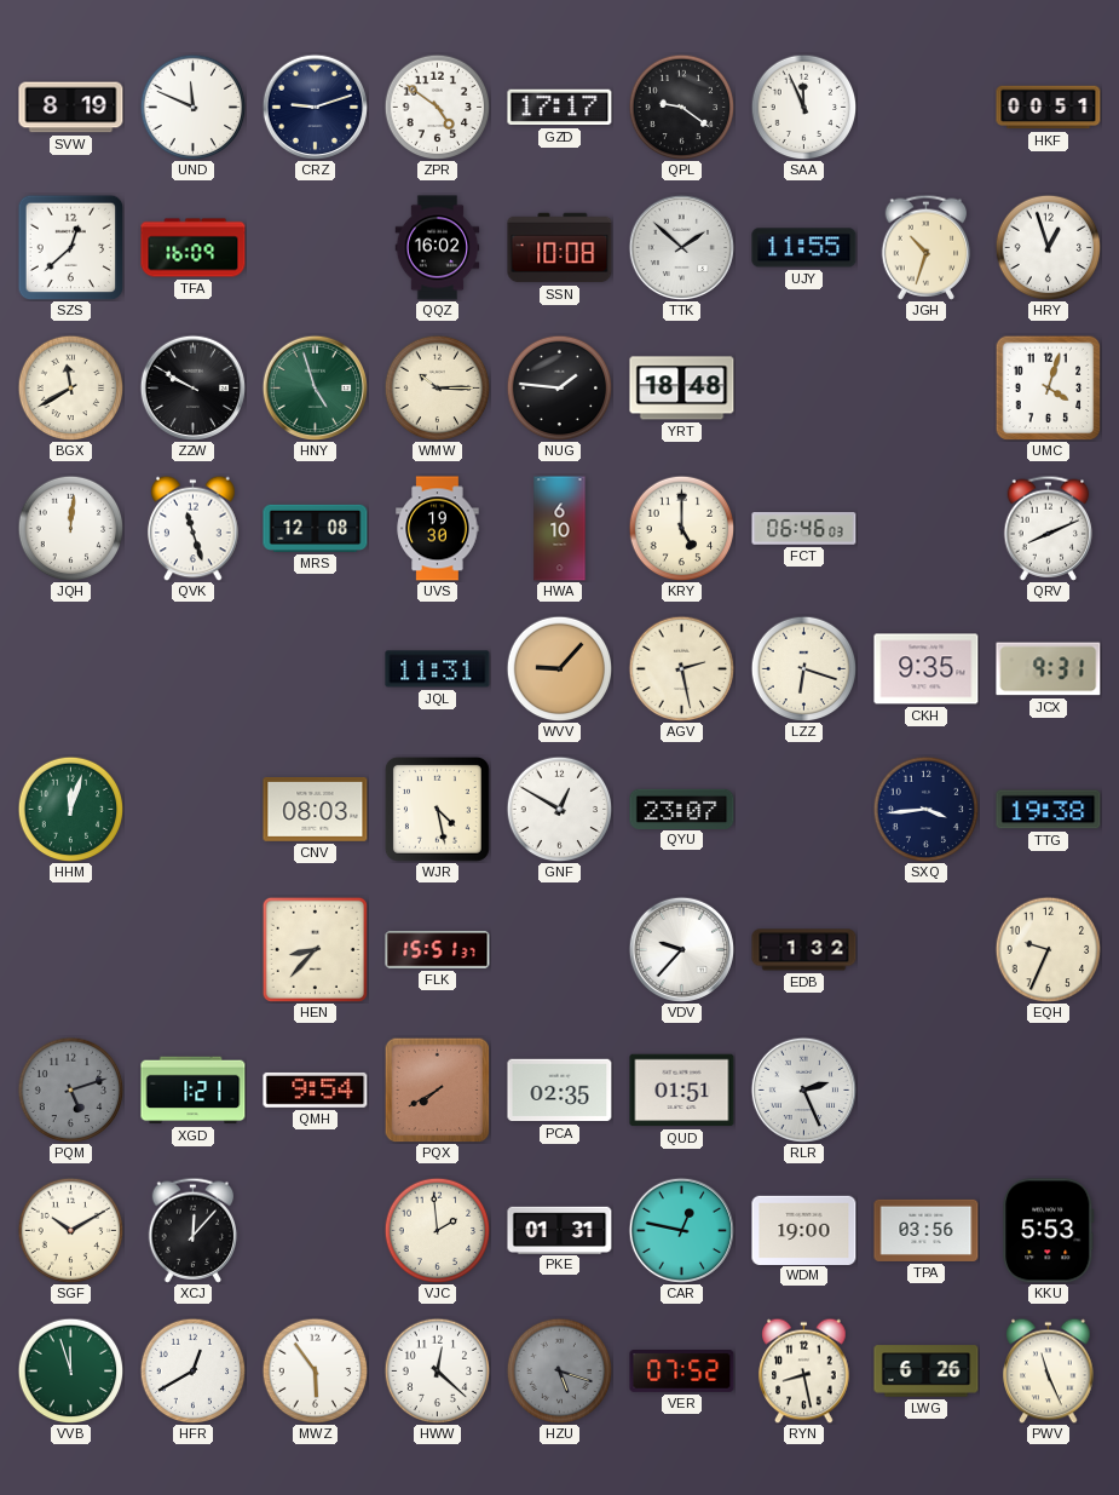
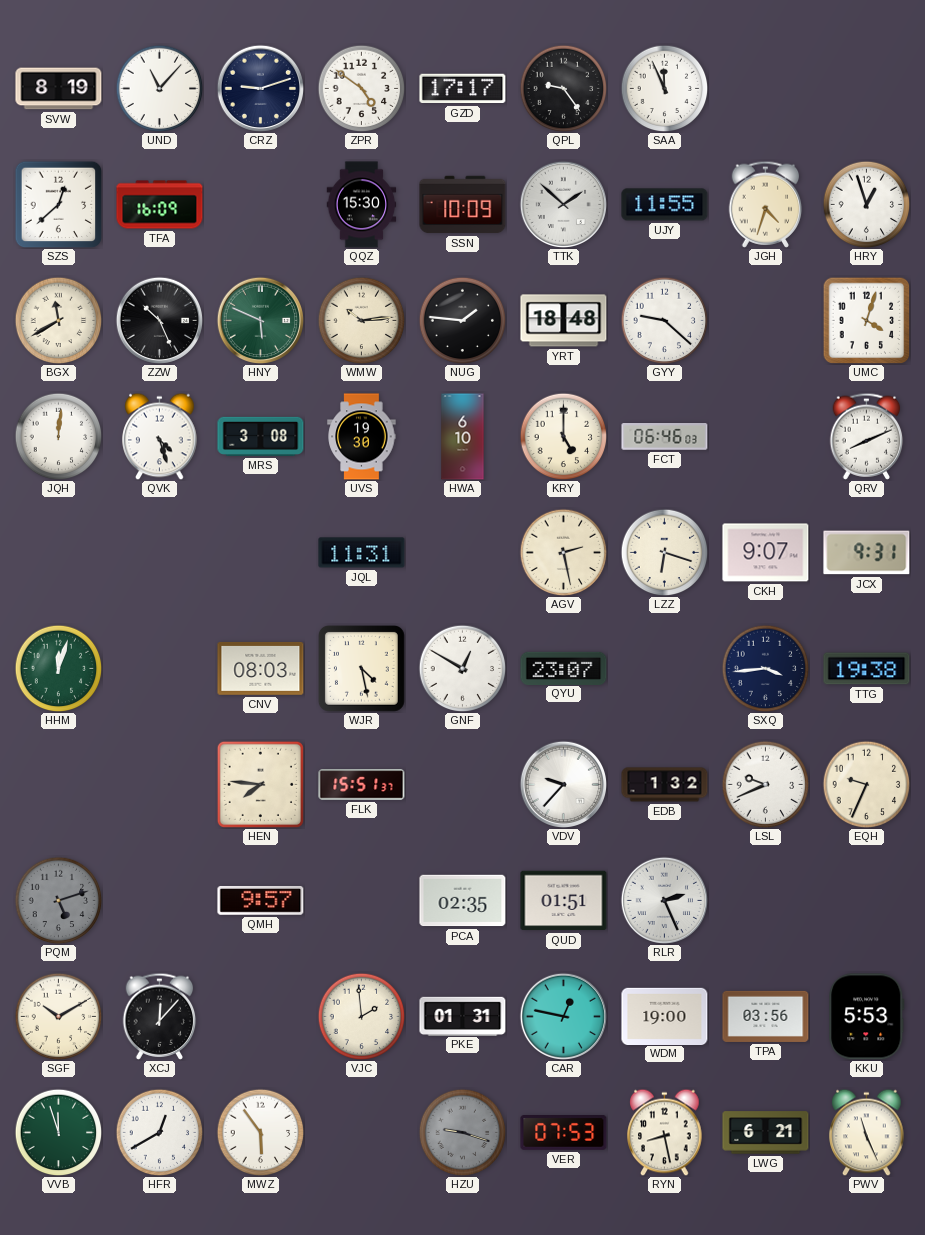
UND: 11:49 -> 11:07 (159, 88)
QPL: 9:21 -> 9:24 (563, 88)
HKF: 00:51 -> none (1049, 108)
QQZ: 16:02 -> 15:30 (362, 205)
SSN: 10:08 -> 10:09 (463, 205)
JGH: 10:33 -> 4:33 (766, 204)
ZZW: 9:50 -> 10:26 (159, 320)
HNY: 4:57 -> 5:49 (260, 320)
WMW: 10:15 -> 10:14 (361, 320)
GYY: none -> 9:22 (664, 320)
QVK: 11:27 -> 4:27 (160, 436)
MRS: 12:08 -> 3:08 (261, 436)
WVV: 9:07 -> none (559, 668)
CKH: 9:35 -> 9:07 (766, 553)
HEN: 8:37 -> 7:46 (260, 784)
LSL: none -> 9:41 (765, 784)
XGD: 1:21 -> none (194, 1091)
QMH: 9:54 -> 9:57 (261, 900)
PQX: 7:40 -> none (437, 1089)
HWW: 12:22 -> none (437, 1370)
HZU: 5:18 -> 9:18 (462, 1132)
VER: 07:52 -> 07:53 (564, 1133)
LWG: 6:26 -> 6:21 (766, 1133)
